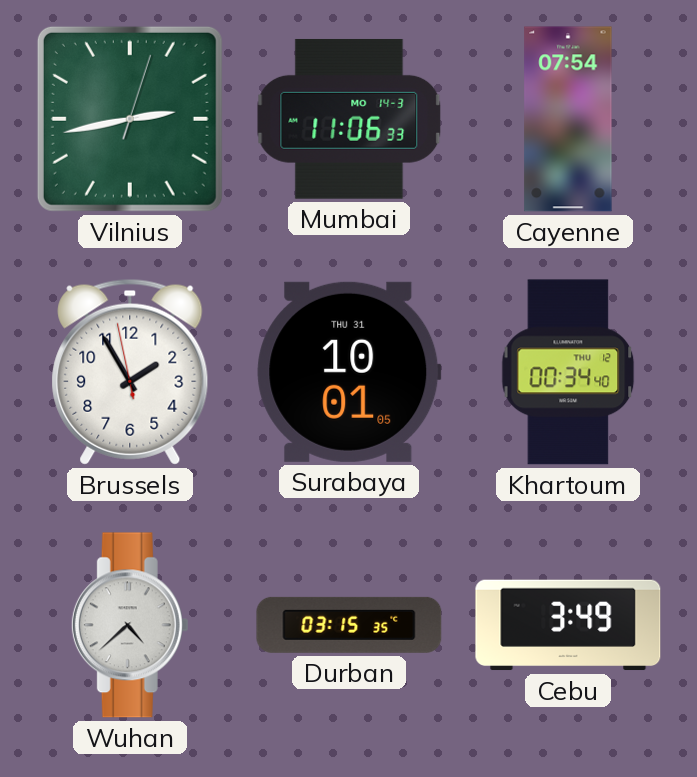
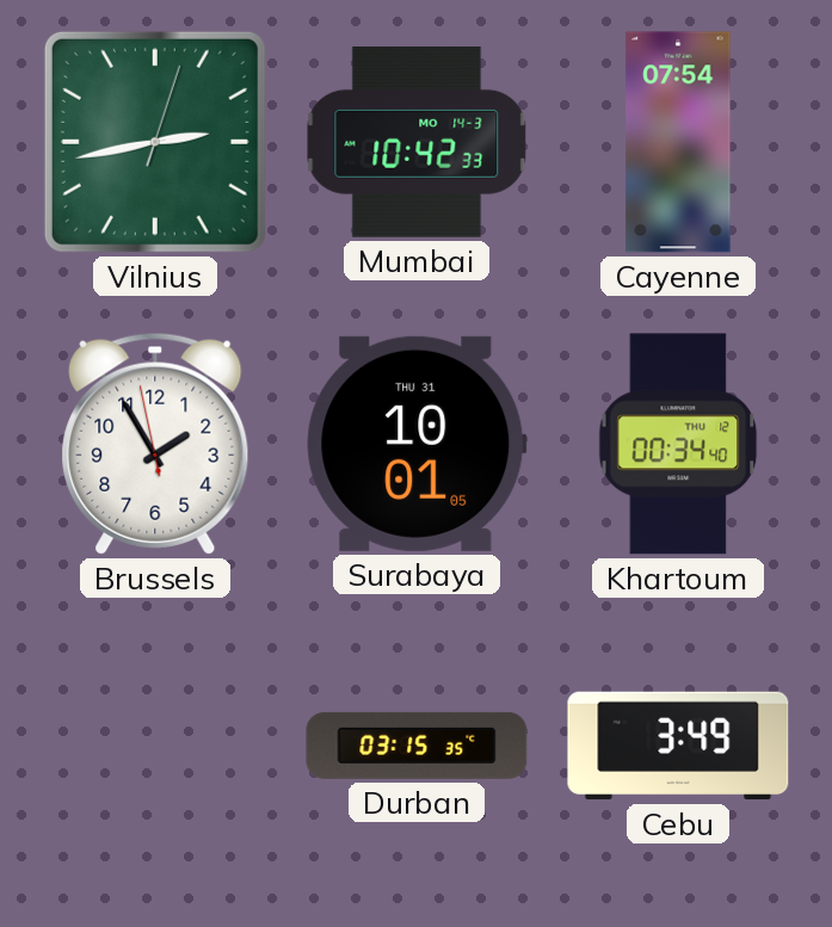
Mumbai: 11:06 -> 10:42 (417, 142)
Wuhan: 4:38 -> none (130, 625)
